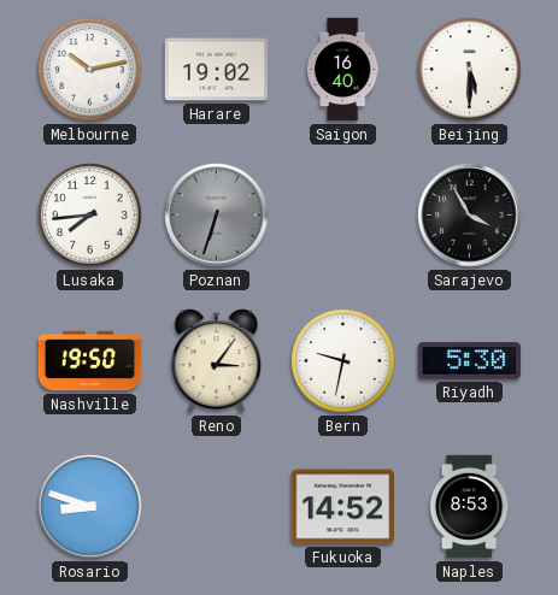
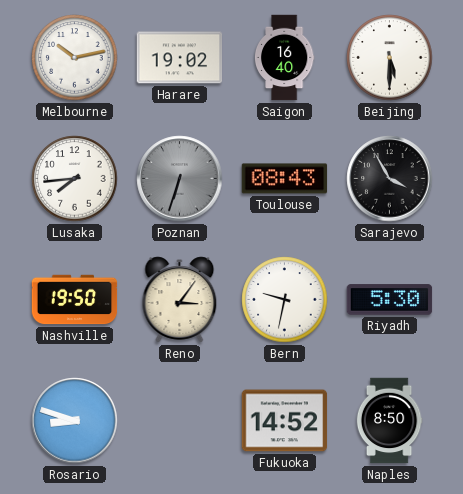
Toulouse: none -> 08:43 (285, 179)
Naples: 8:53 -> 8:50 (389, 421)
